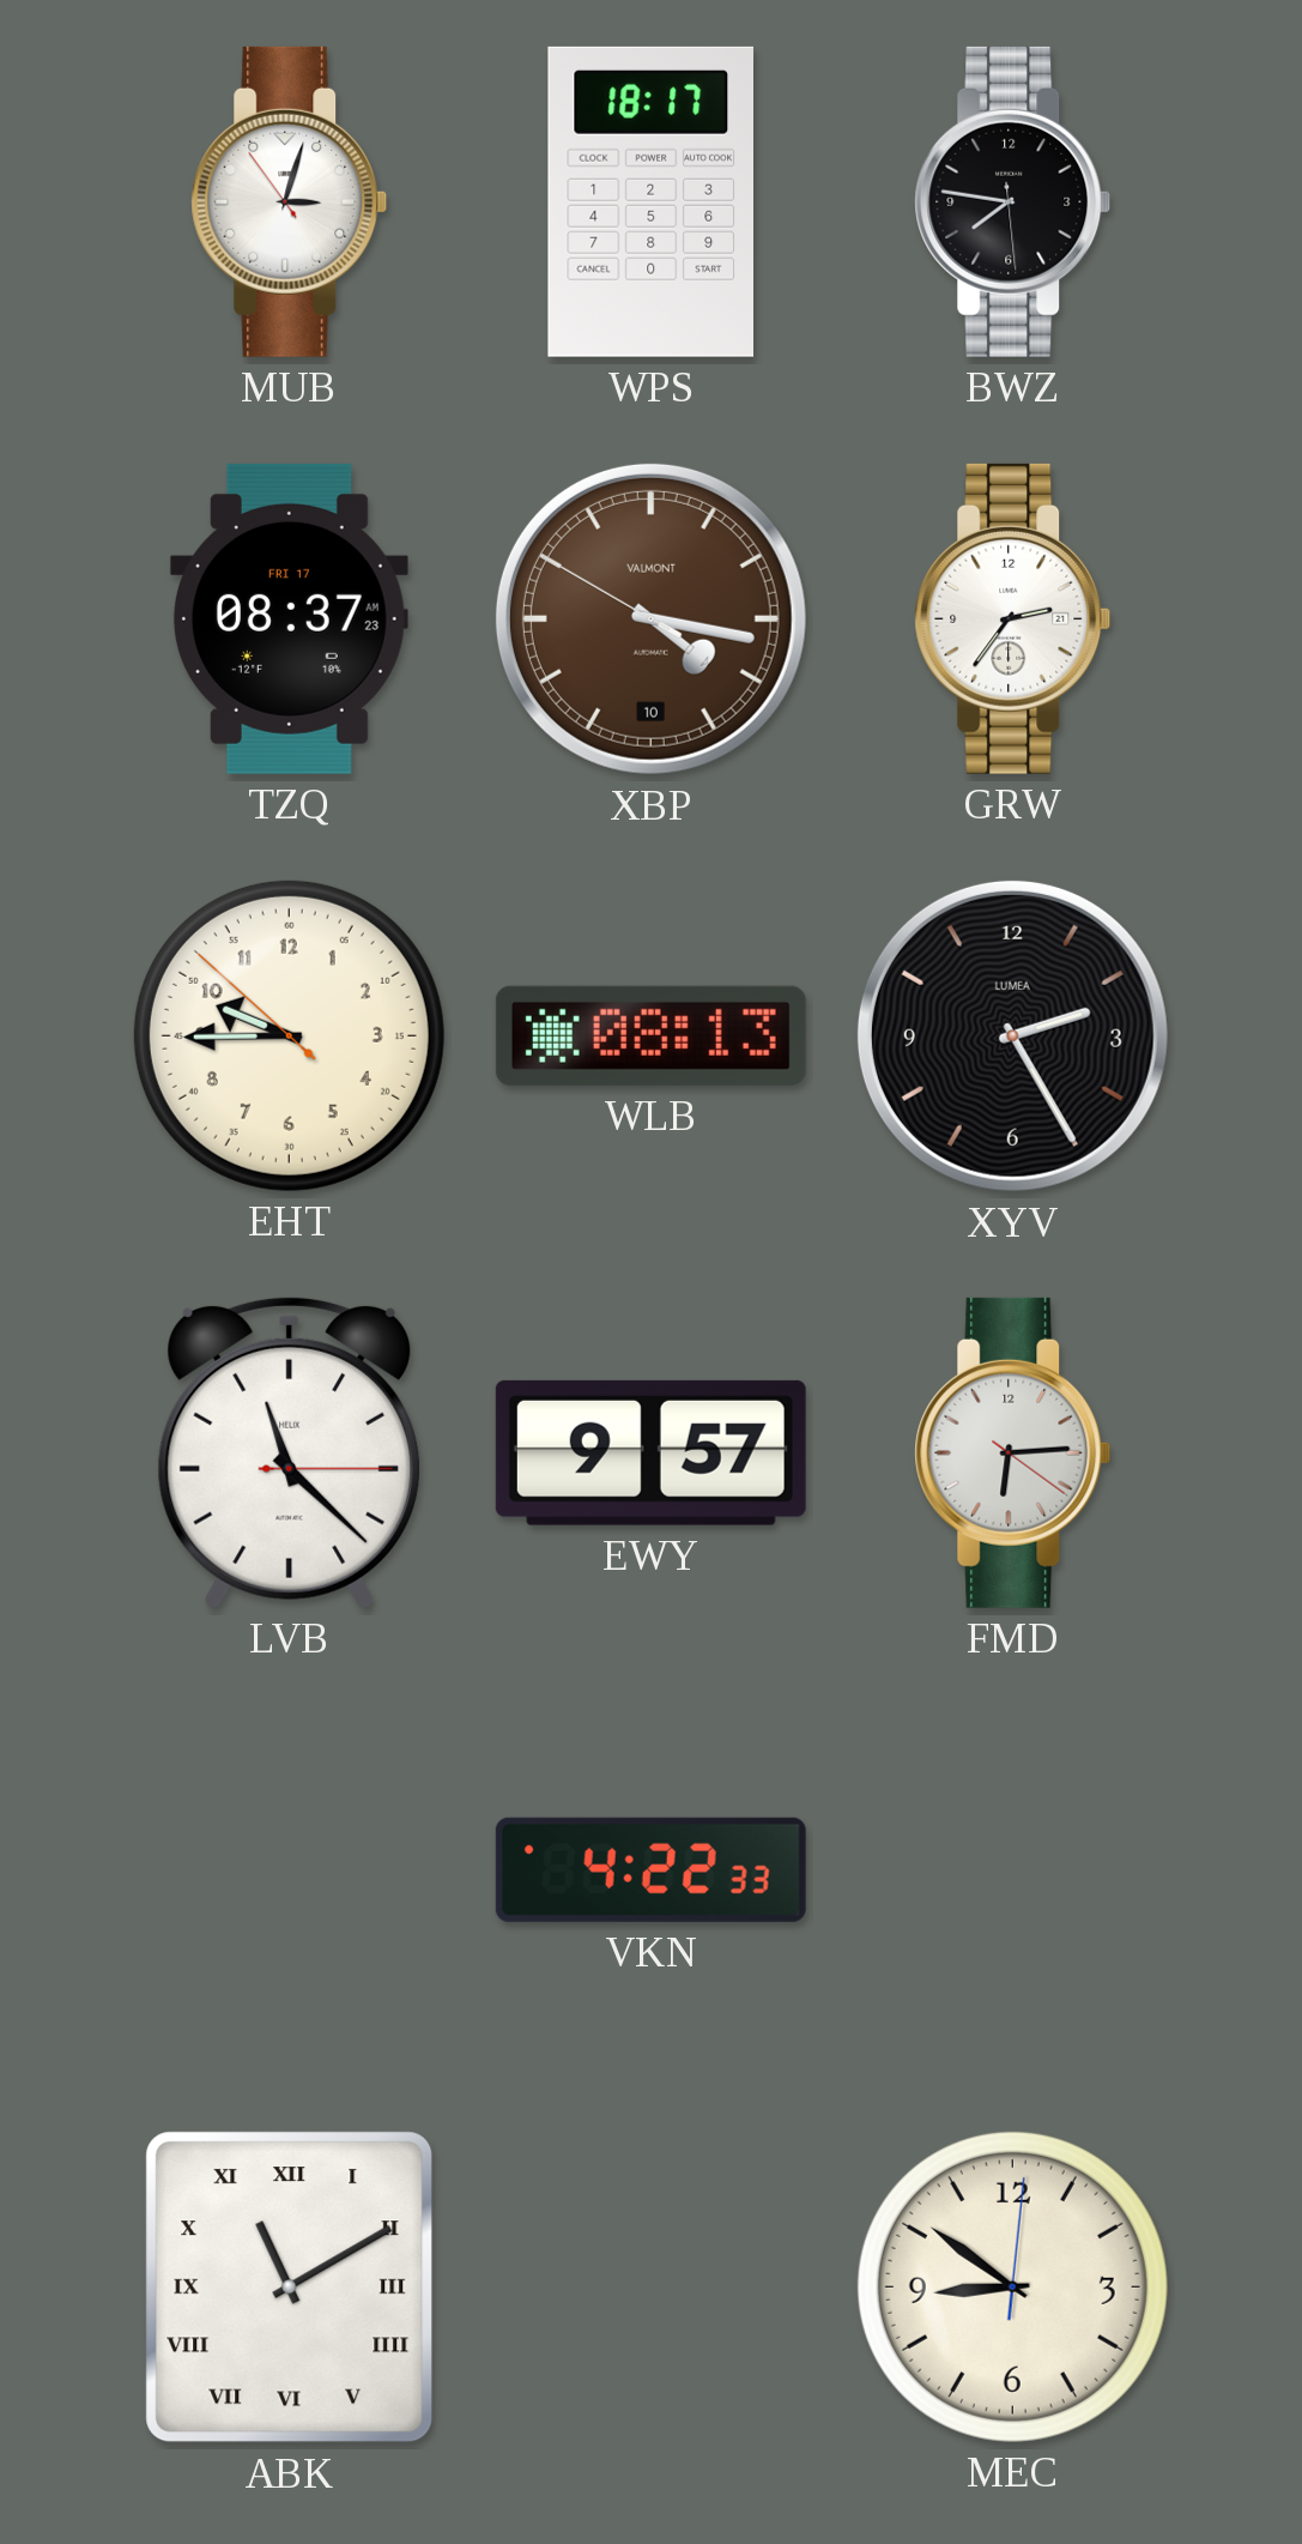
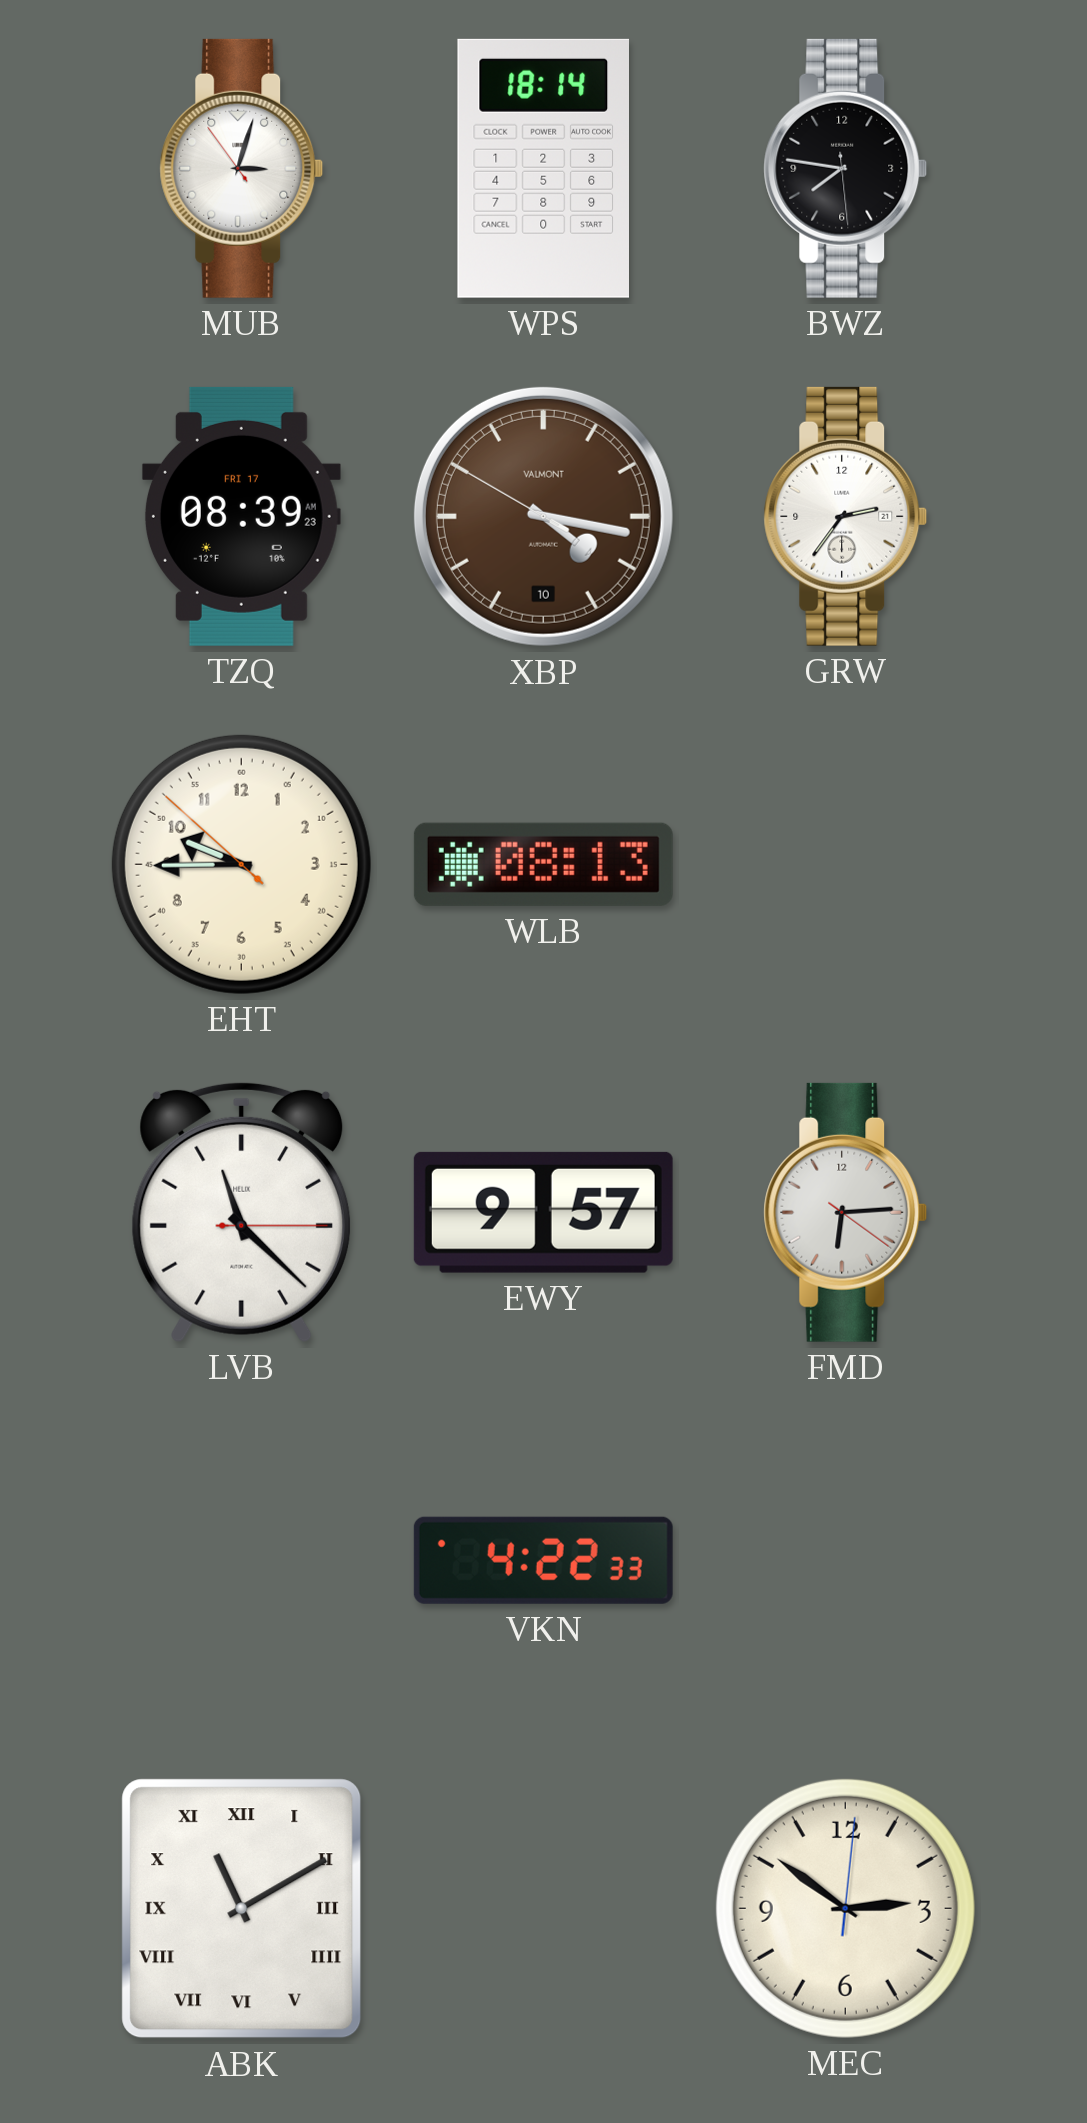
WPS: 18:17 -> 18:14 (543, 168)
TZQ: 08:37 -> 08:39 (241, 516)
XYV: 2:25 -> none (1012, 1035)
MEC: 8:51 -> 2:51 (845, 1908)
